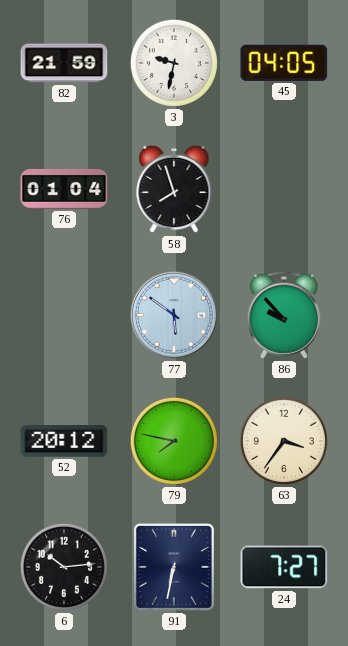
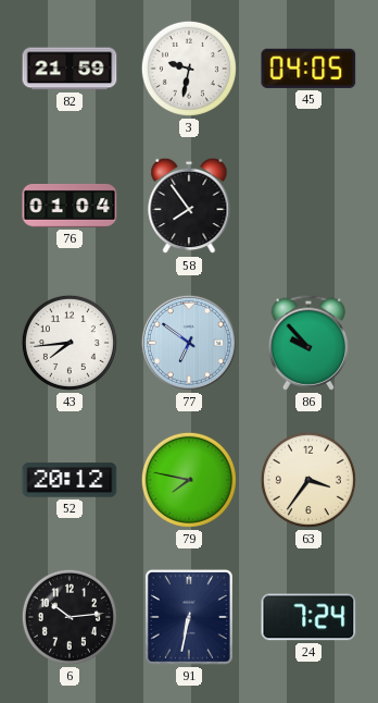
58: 7:57 -> 7:54 (189, 206)
43: none -> 7:44 (70, 343)
77: 5:51 -> 6:51 (189, 343)
24: 7:27 -> 7:24 (308, 617)
